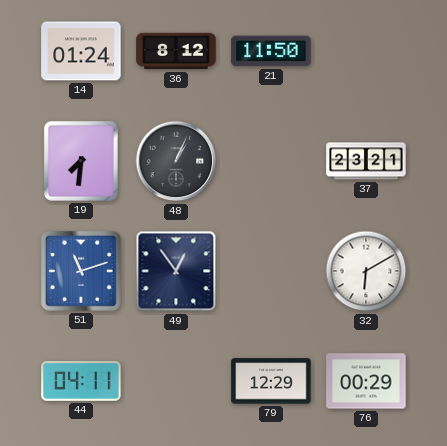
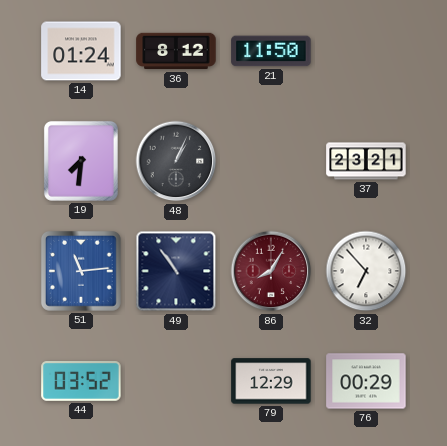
51: 11:12 -> 11:14 (81, 271)
49: 12:54 -> 10:54 (176, 271)
86: none -> 8:05 (271, 271)
32: 6:10 -> 6:53 (366, 271)
44: 04:11 -> 03:52 (81, 381)
